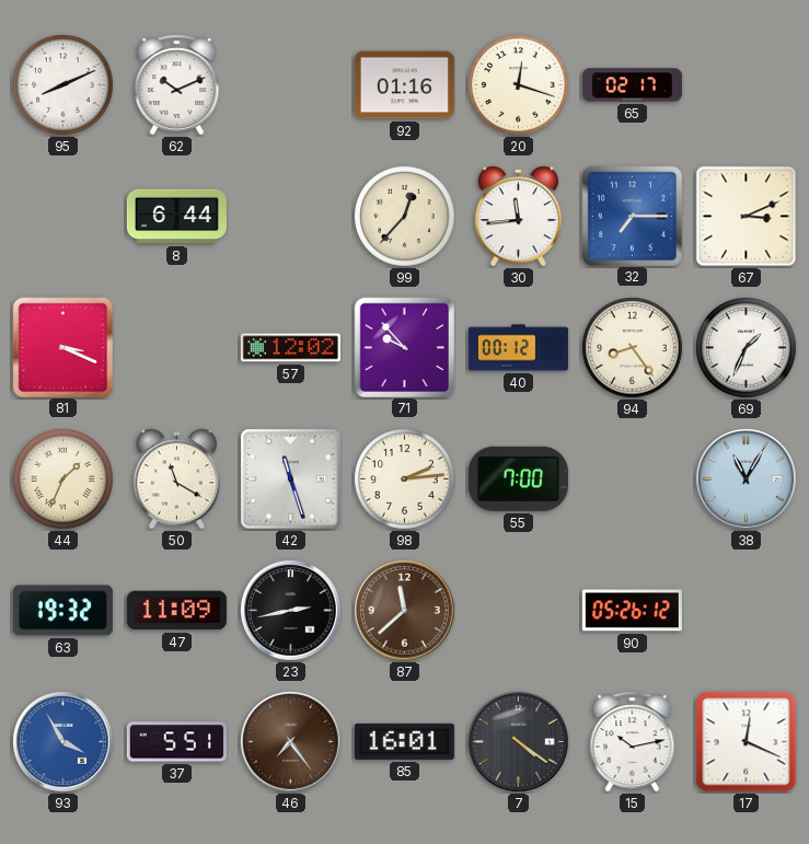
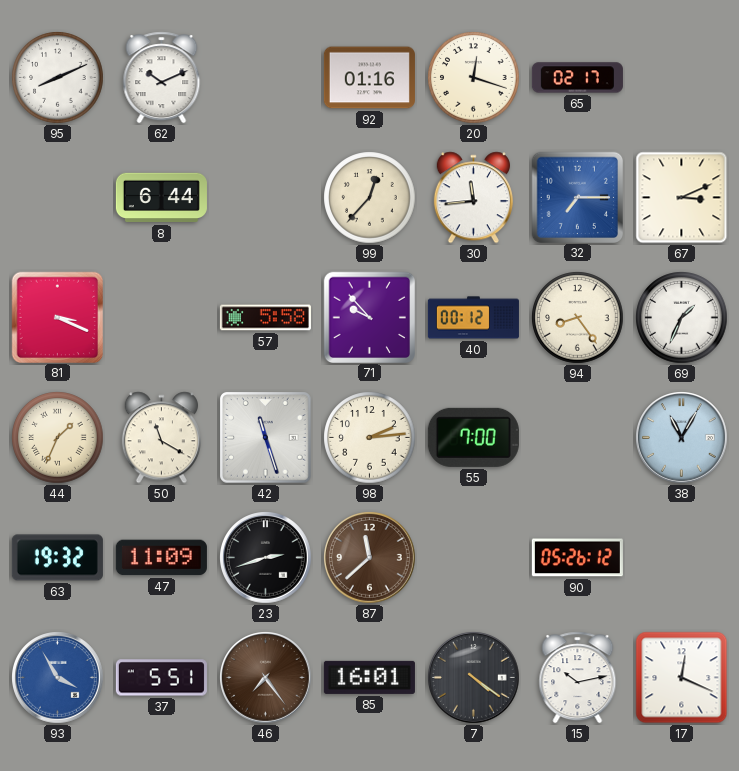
57: 12:02 -> 5:58 (265, 318)
23: 2:43 -> 2:42 (266, 558)
